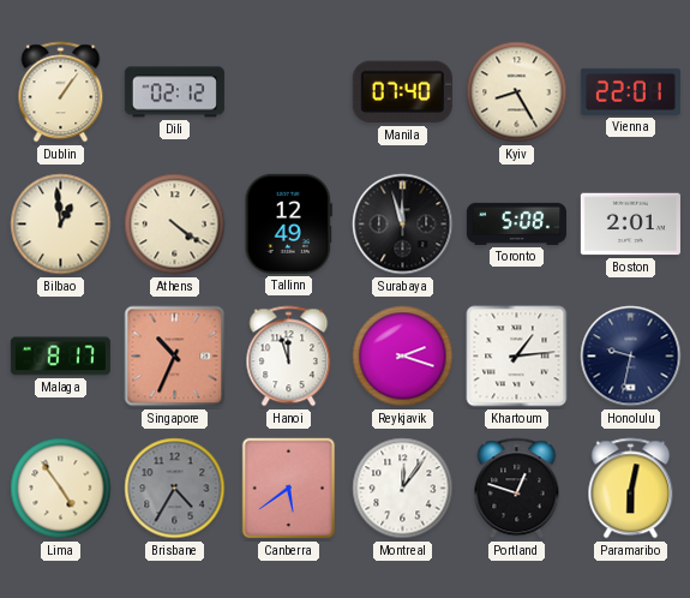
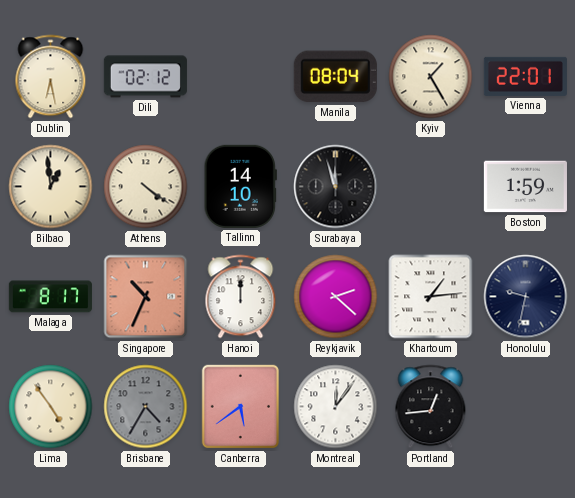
Dublin: 1:06 -> 6:28 (51, 77)
Manila: 07:40 -> 08:04 (335, 77)
Kyiv: 8:25 -> 1:25 (431, 77)
Tallinn: 12:49 -> 14:10 (240, 186)
Toronto: 5:08 -> none (516, 223)
Boston: 2:01 -> 1:59 (525, 187)
Hanoi: 11:57 -> 12:00 (241, 297)
Reykjavik: 2:18 -> 2:22 (336, 297)
Portland: 12:48 -> 12:44 (431, 407)
Paramaribo: 6:02 -> none (631, 489)
